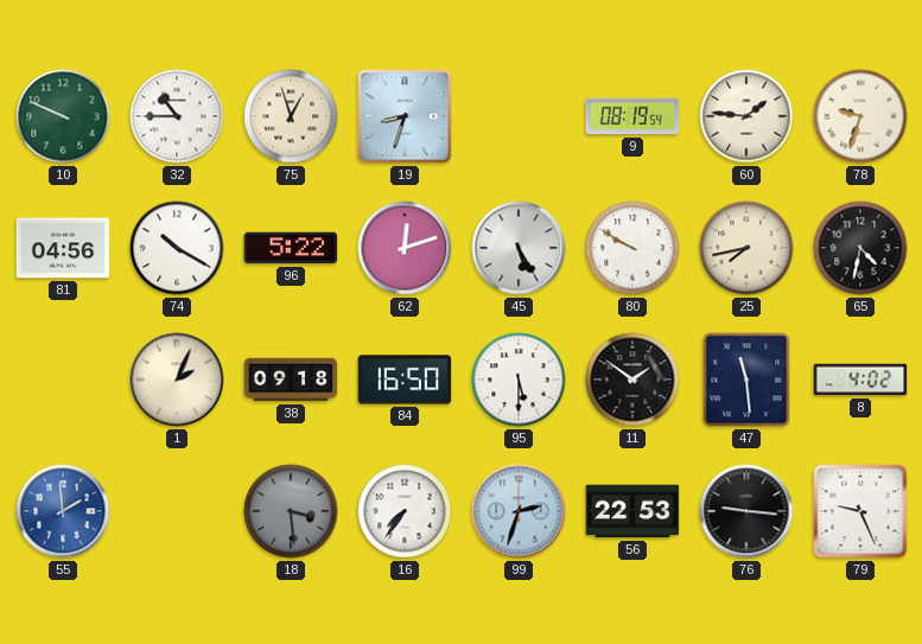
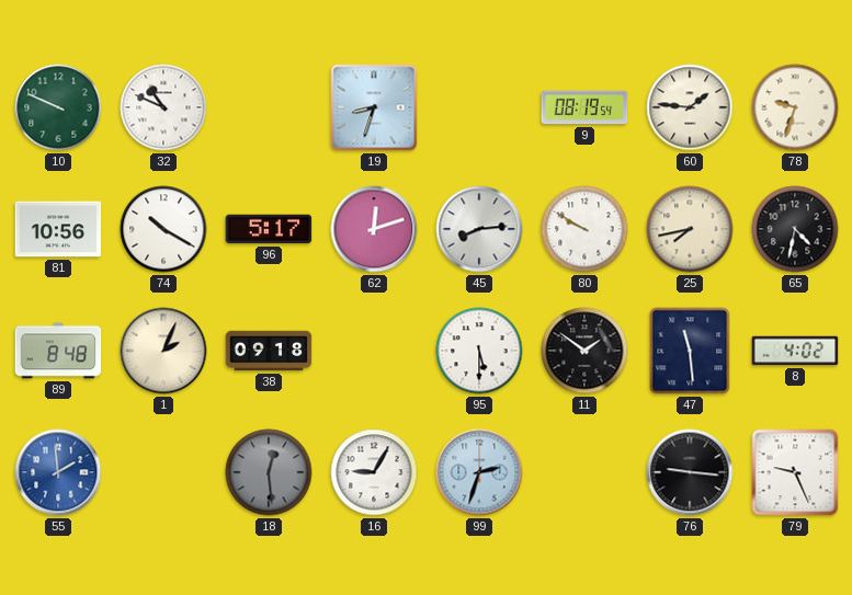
32: 10:45 -> 10:49 (163, 107)
75: 12:57 -> none (291, 116)
81: 04:56 -> 10:56 (58, 229)
96: 5:22 -> 5:17 (269, 229)
45: 5:25 -> 8:14 (479, 229)
89: none -> 8:48 (58, 351)
84: 16:50 -> none (405, 380)
18: 3:29 -> 12:29 (269, 472)
16: 7:36 -> 9:05 (374, 472)
56: 22:53 -> none (632, 511)
